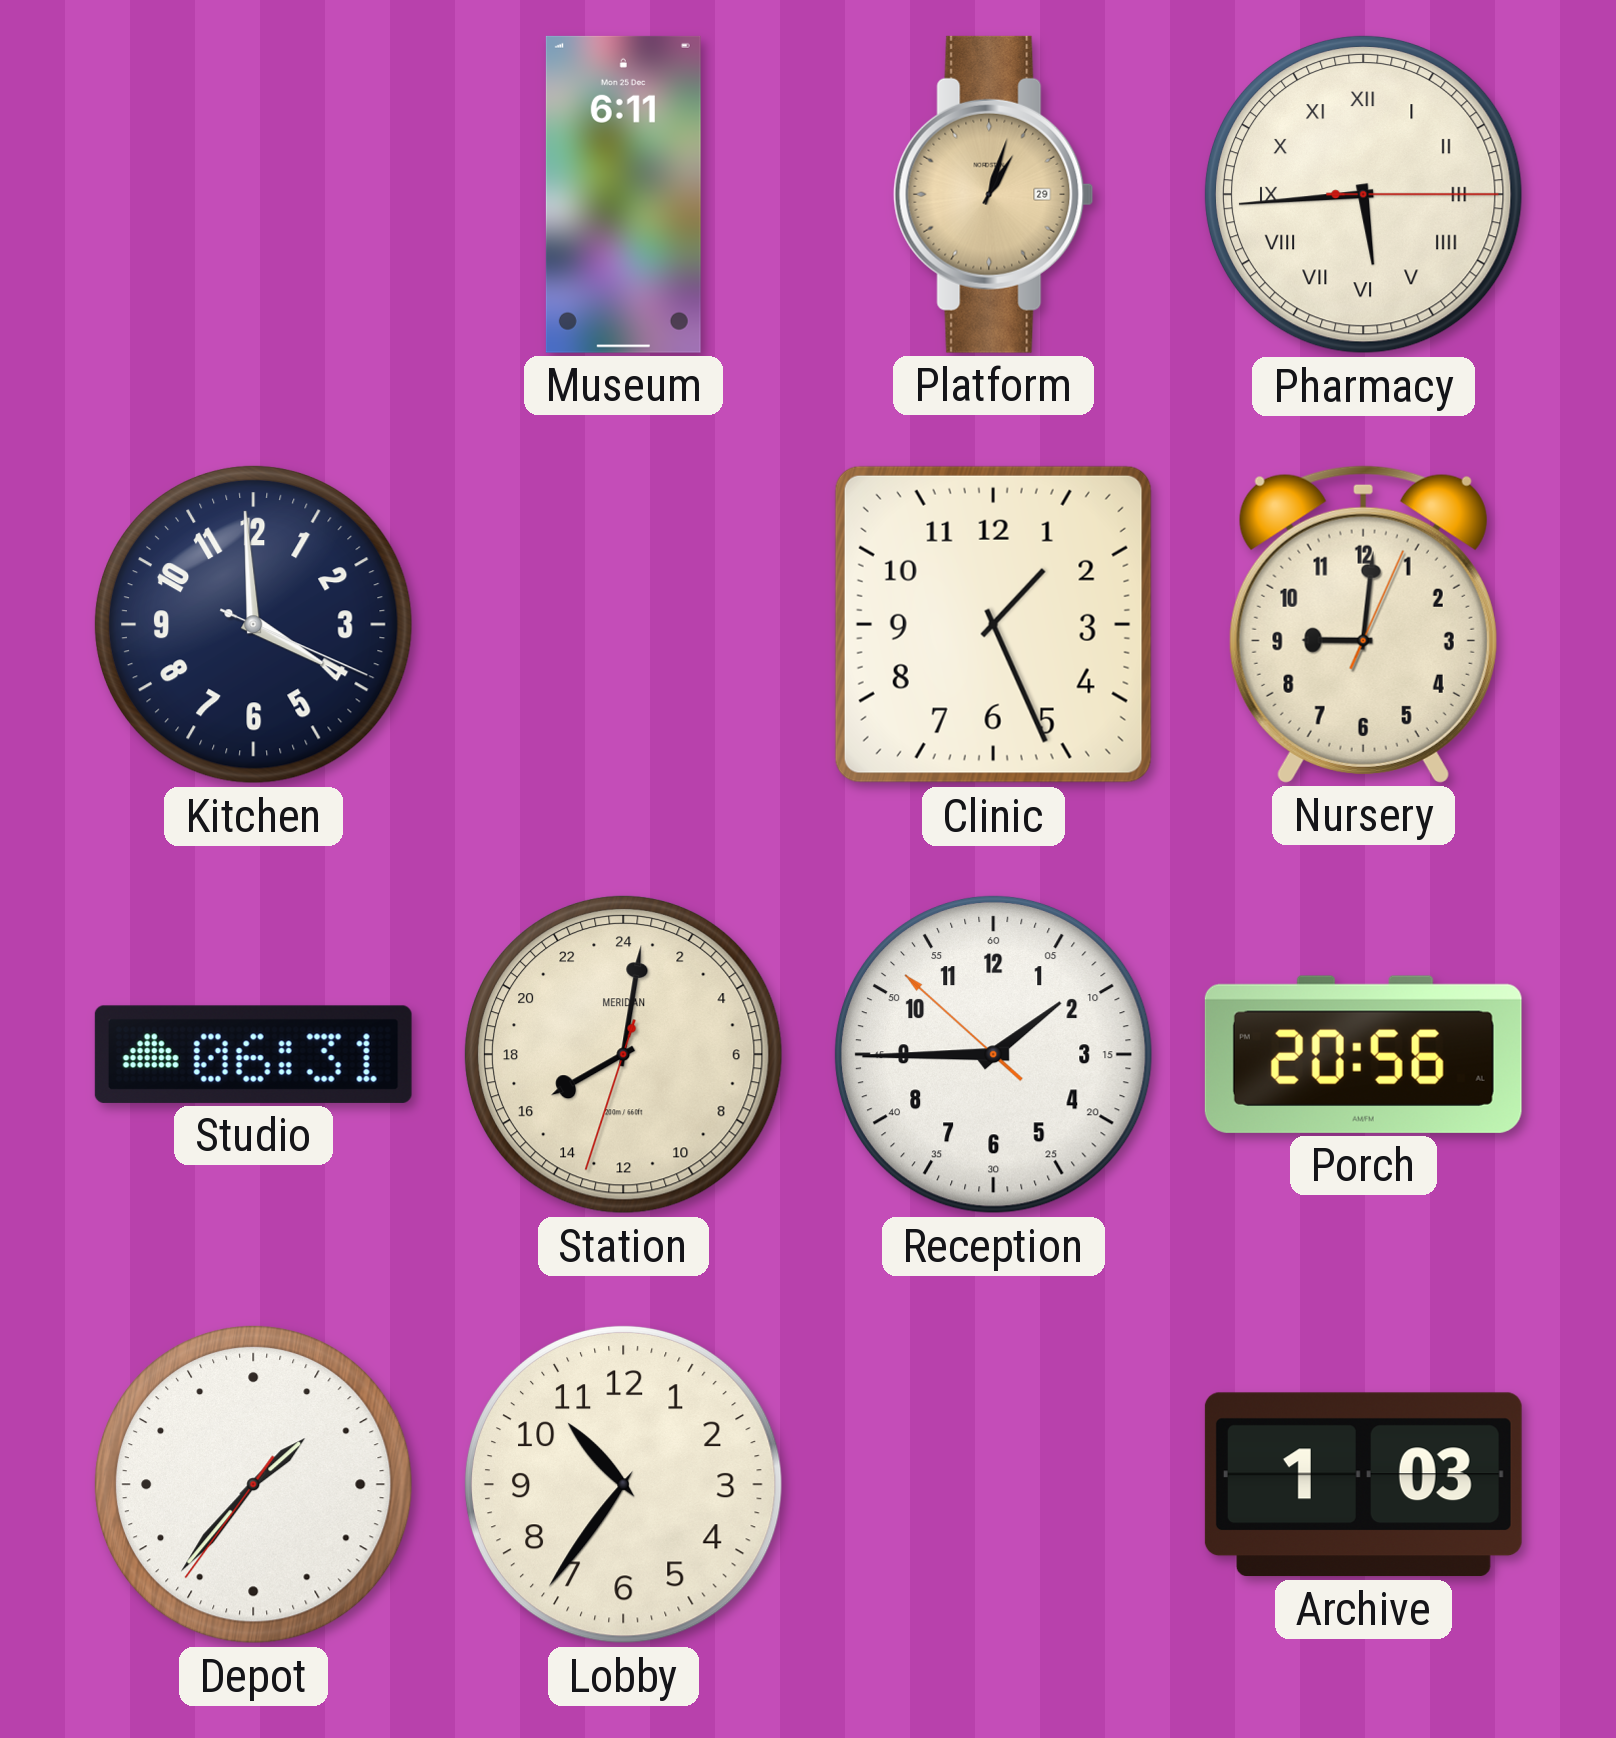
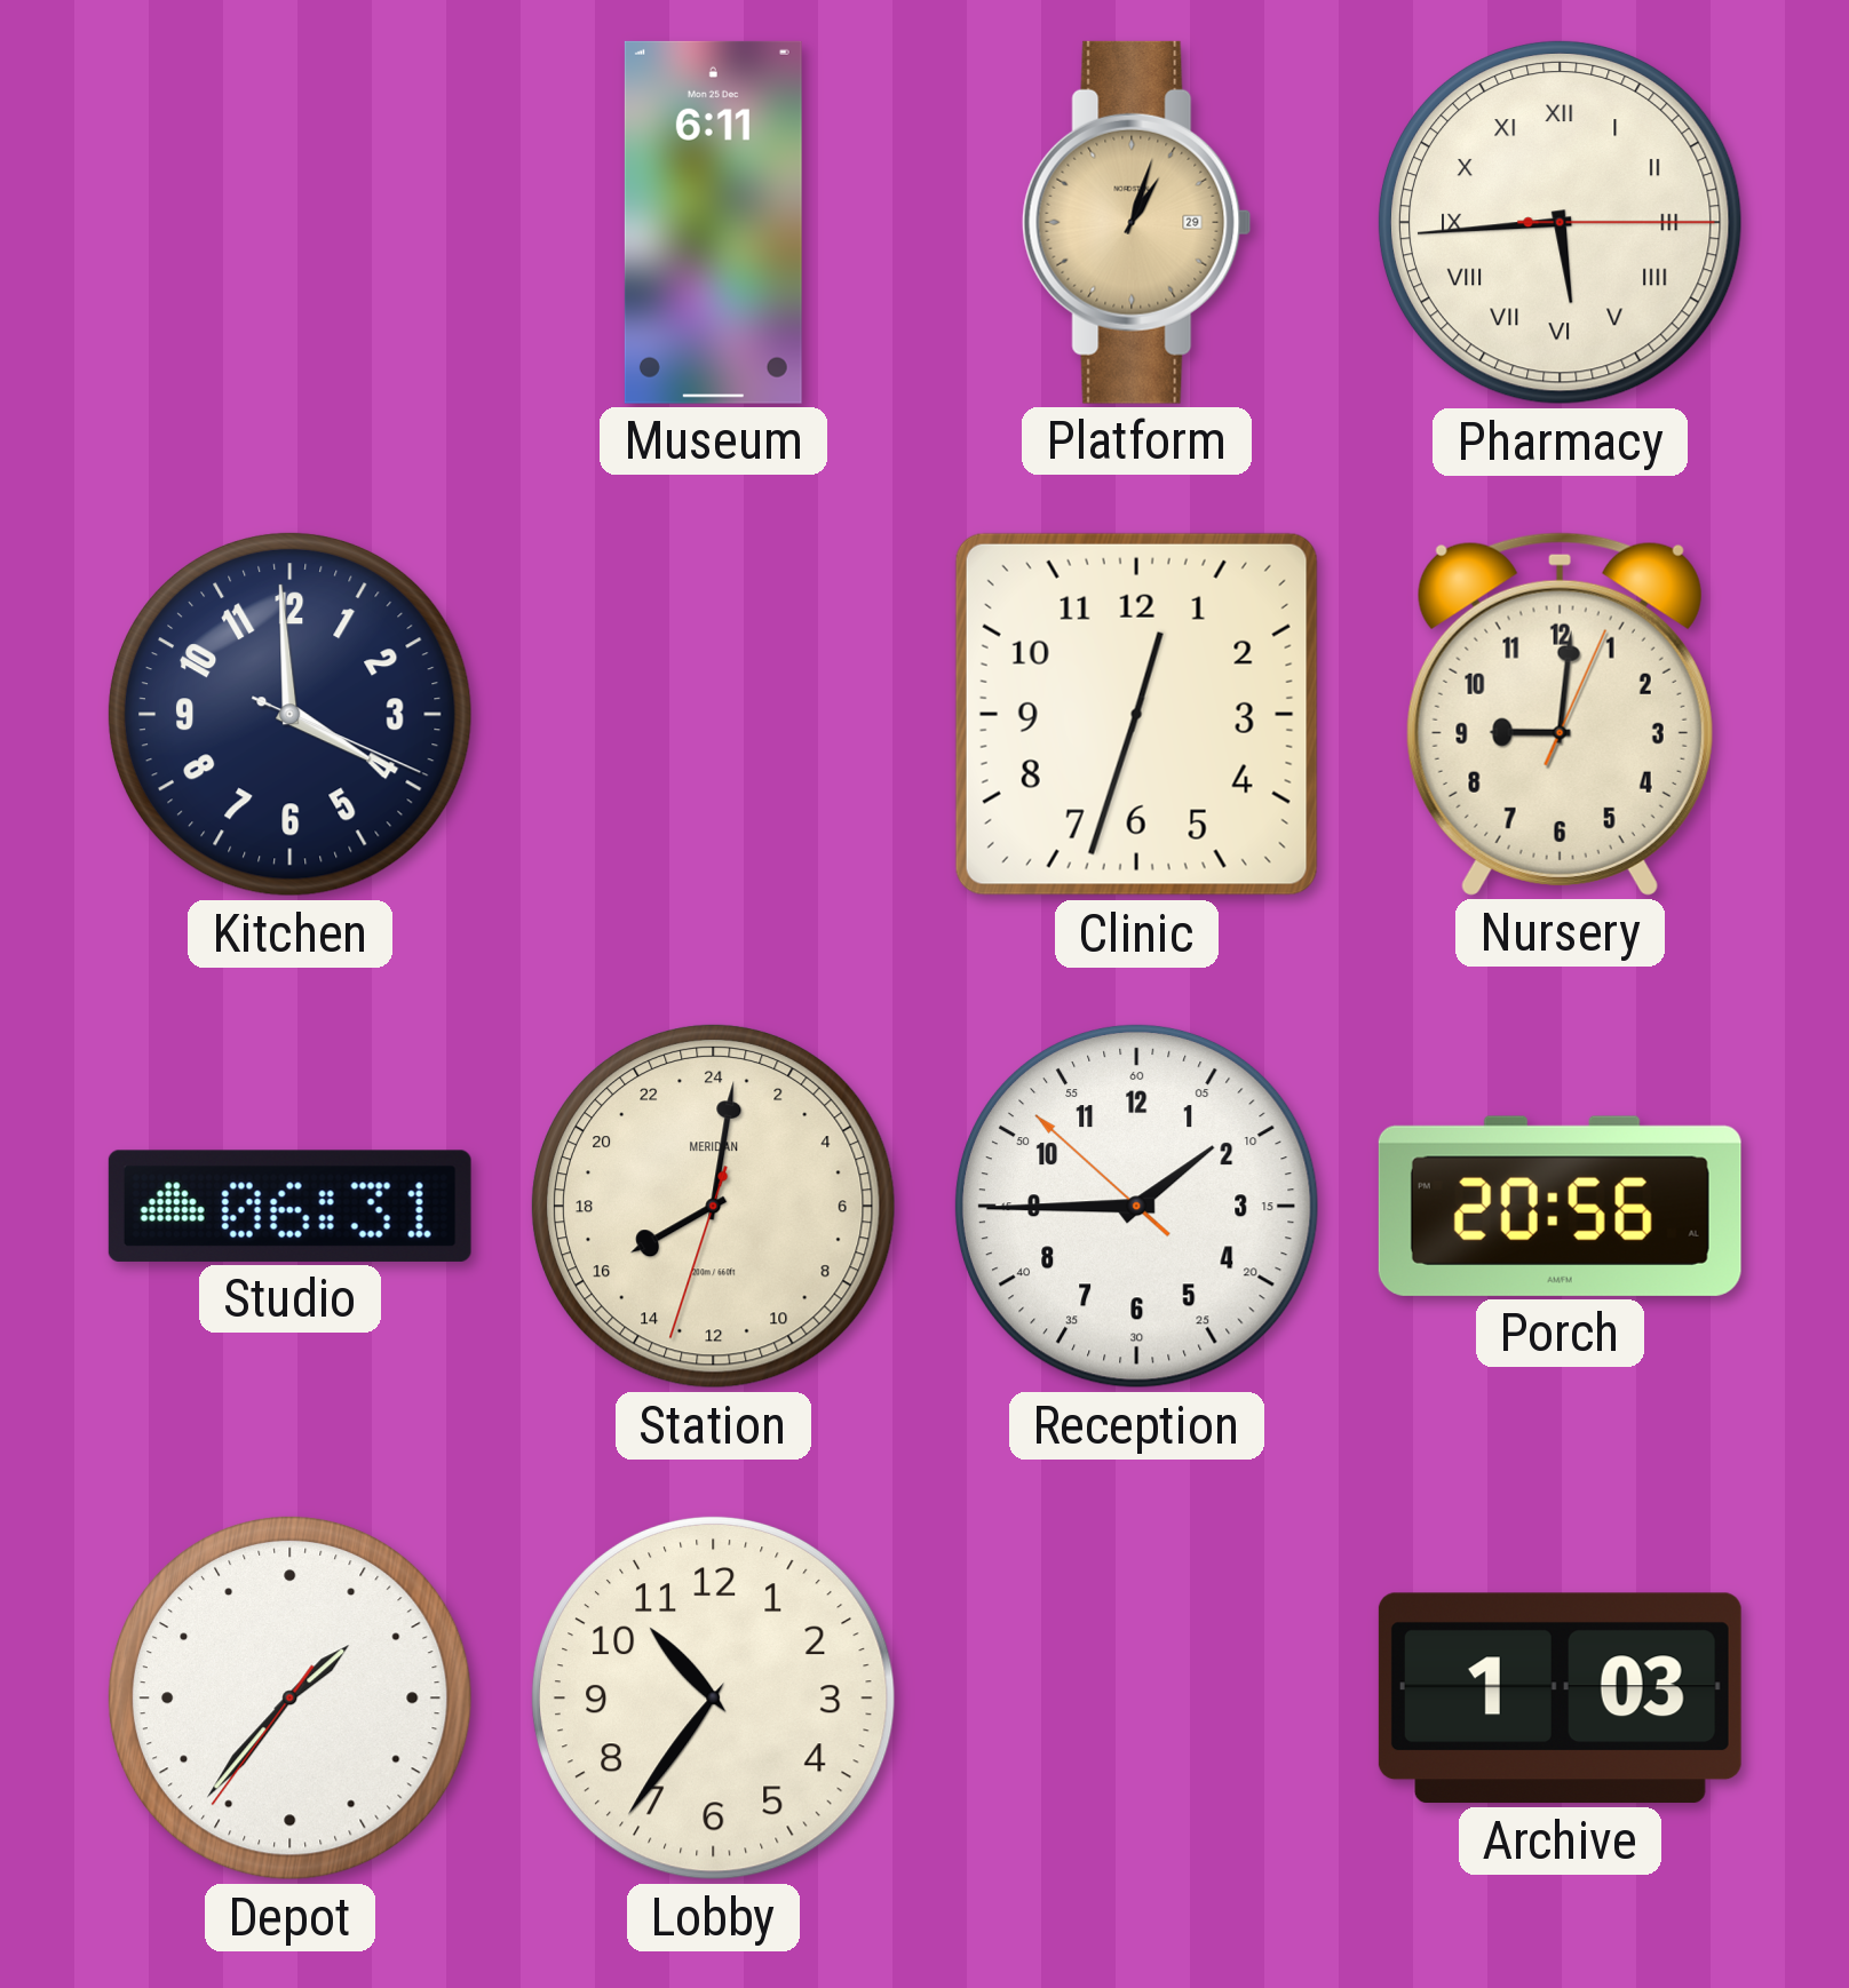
Clinic: 1:26 -> 12:33 (1136, 714)
